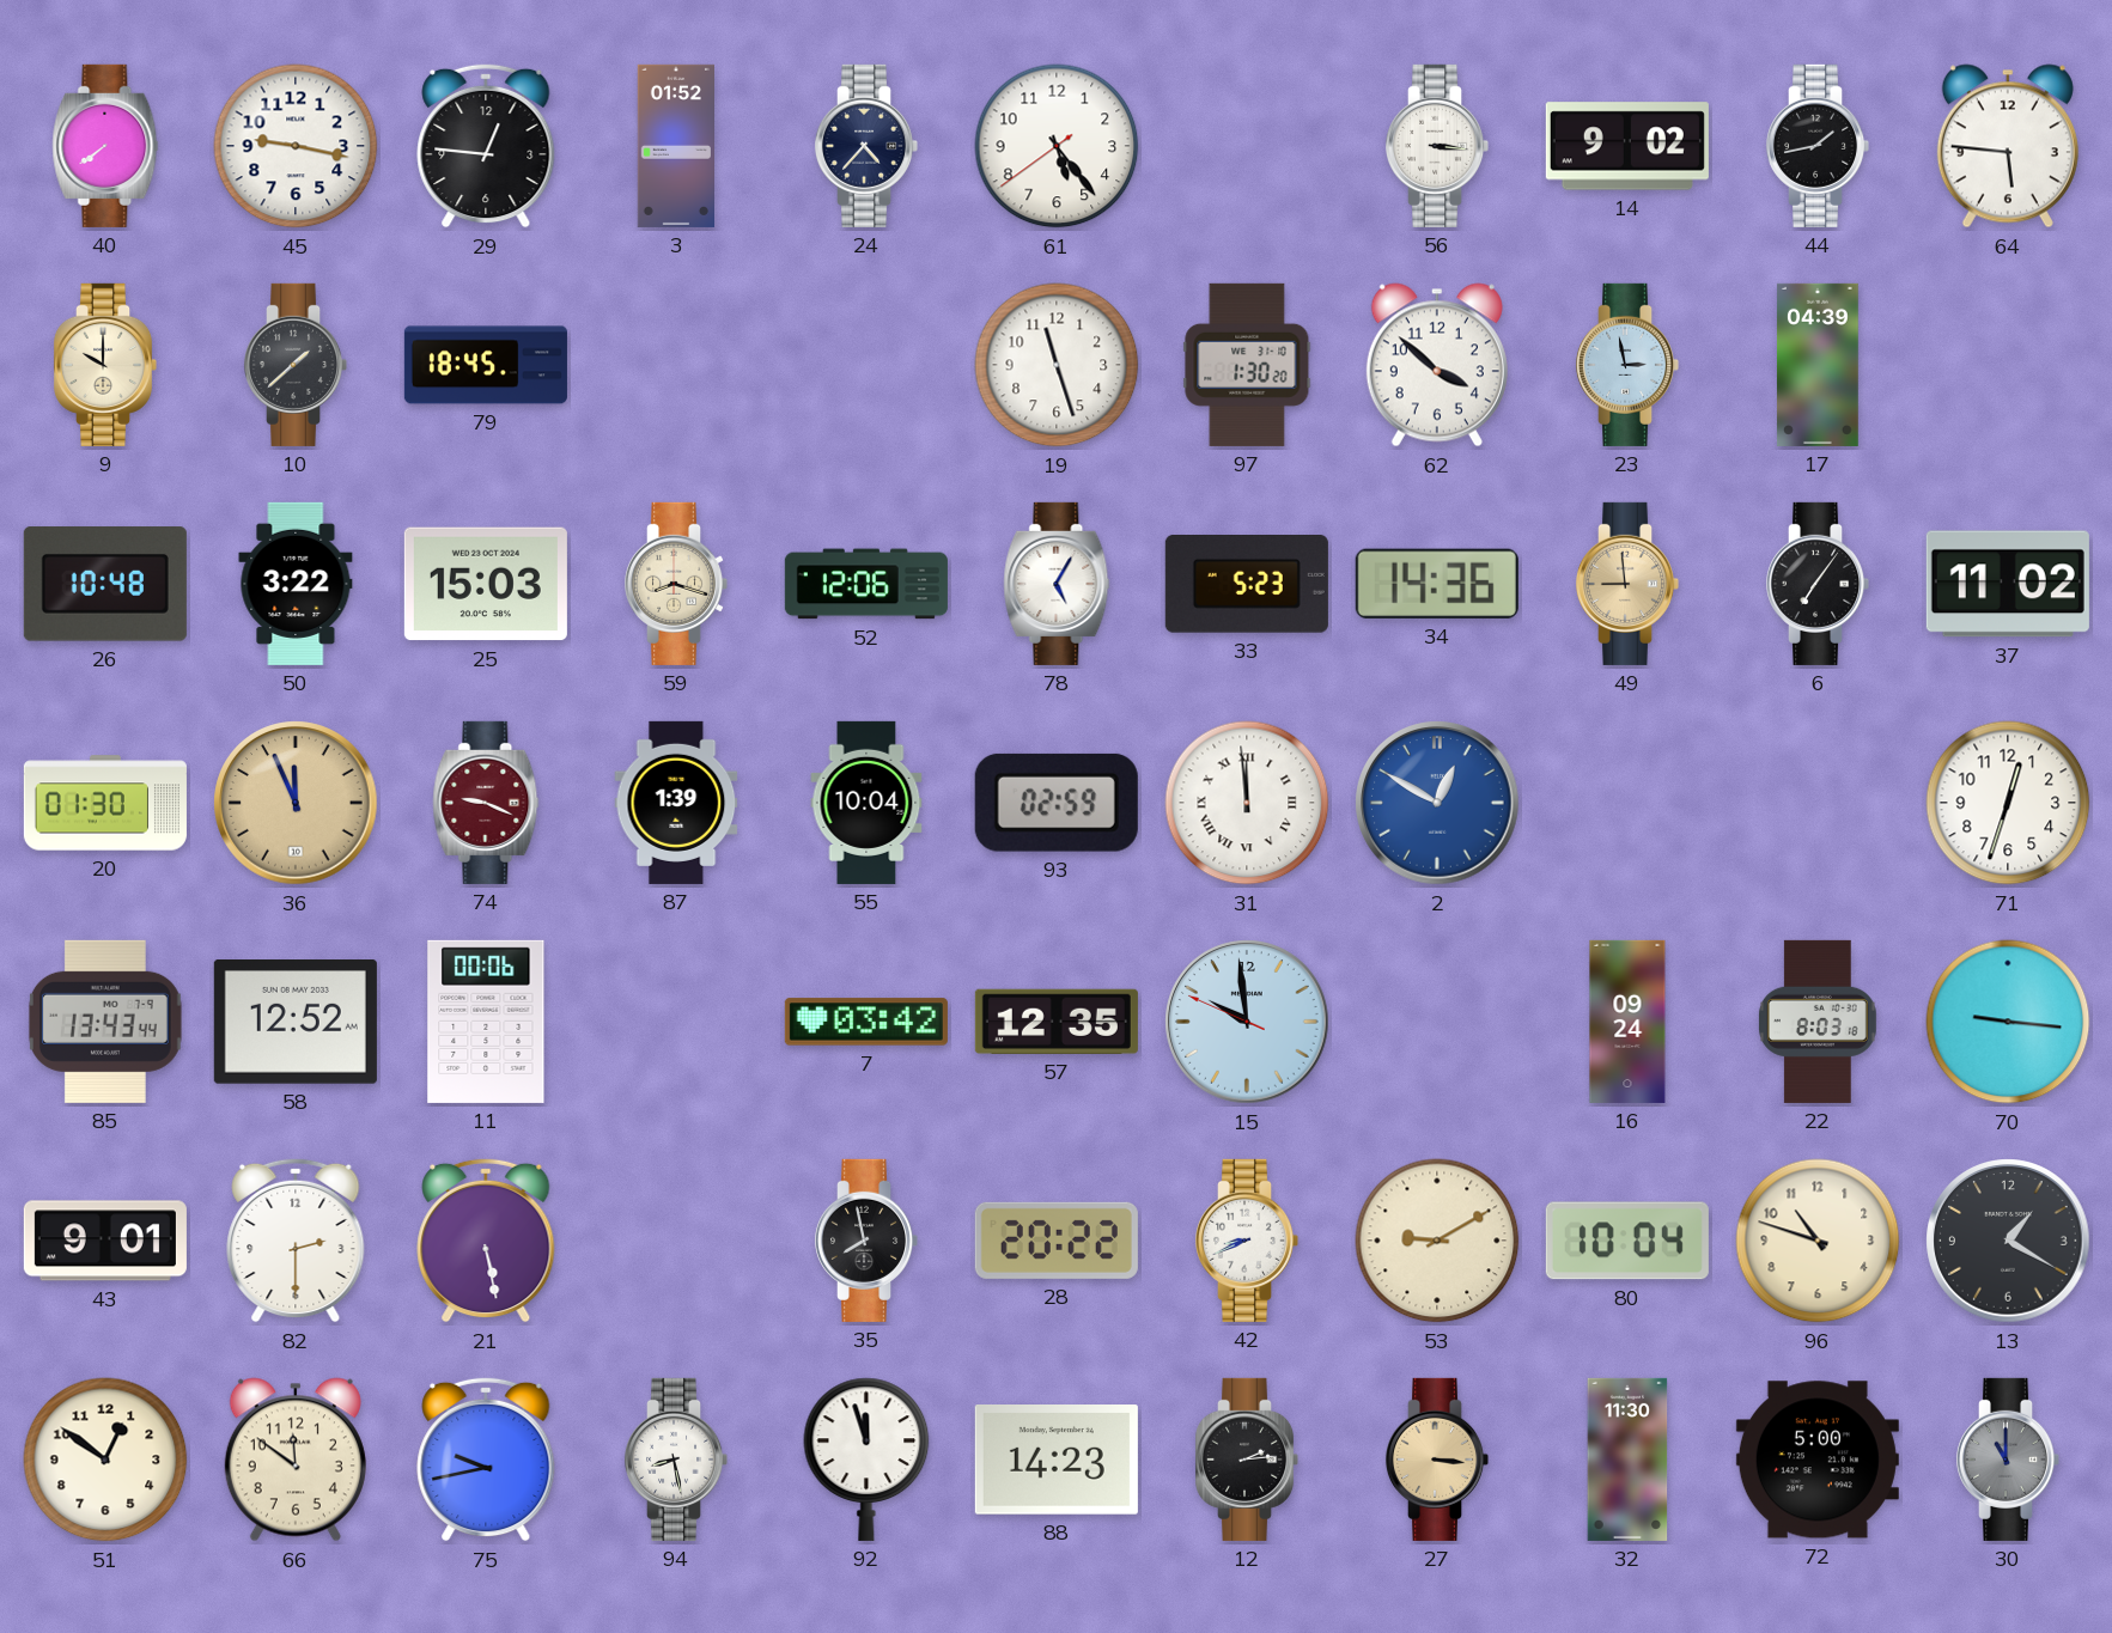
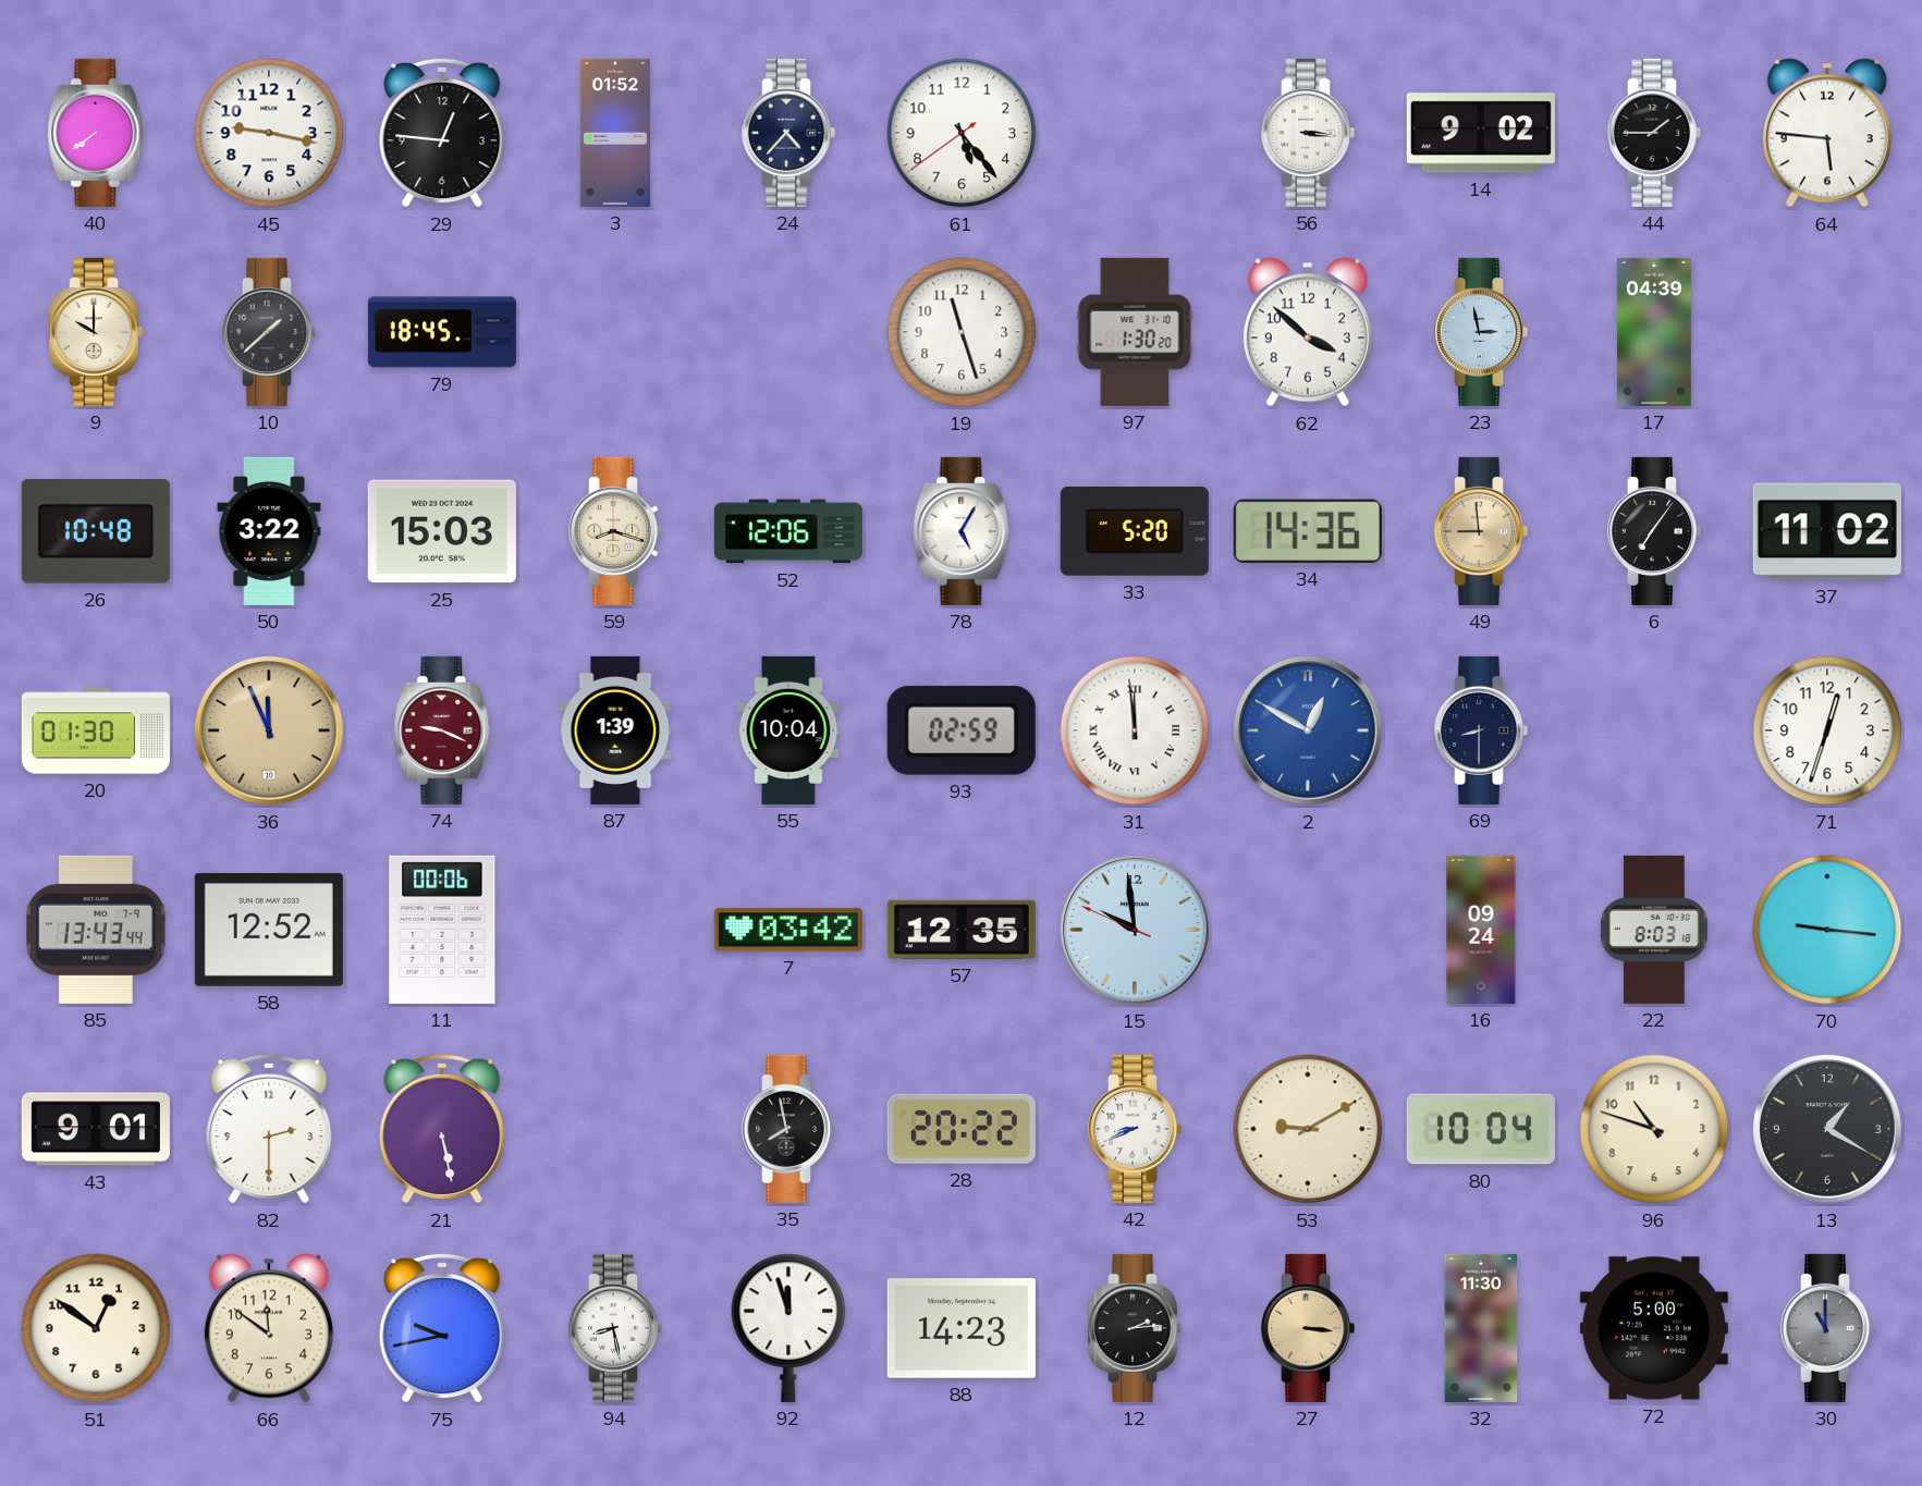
44: 1:43 -> 1:45 (1654, 133)
33: 5:23 -> 5:20 (1135, 532)
69: none -> 8:30 (1481, 730)
